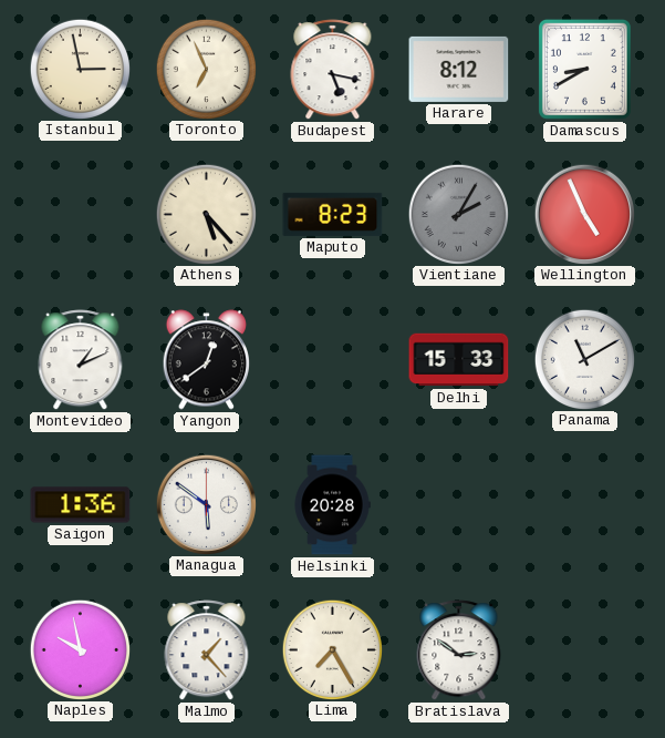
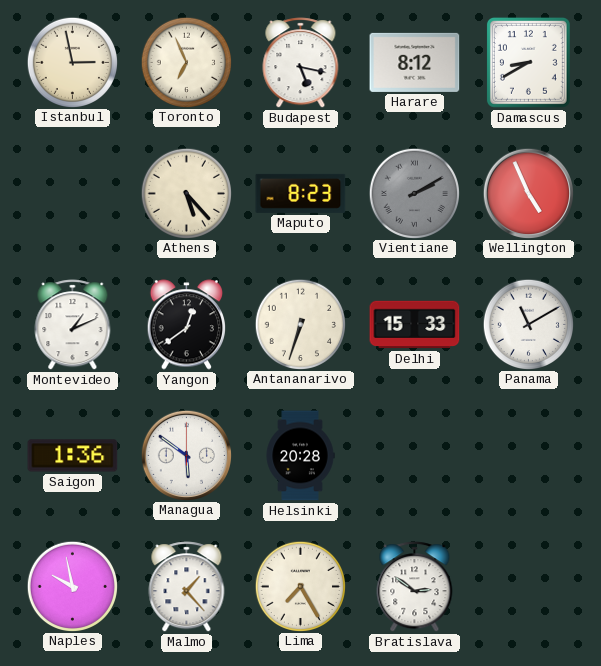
Vientiane: 2:05 -> 2:10 (414, 193)
Antananarivo: none -> 6:33 (300, 324)
